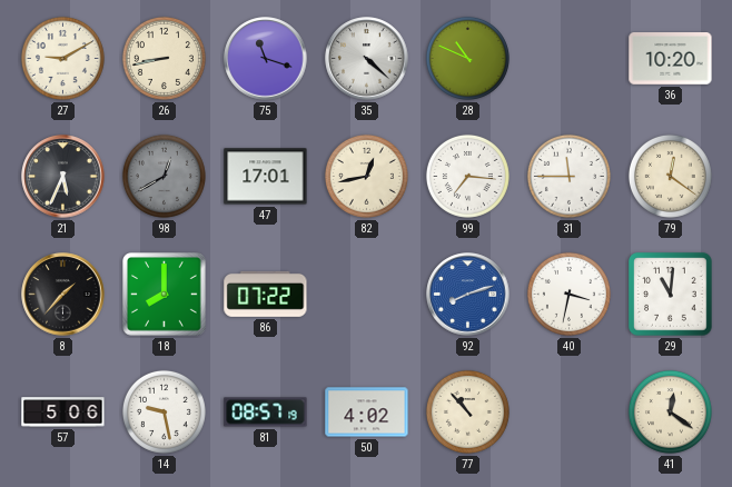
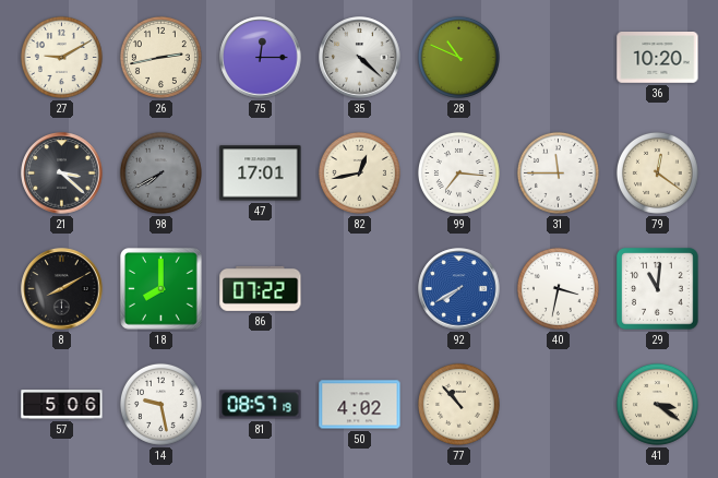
26: 8:43 -> 2:43 (160, 57)
75: 11:18 -> 12:15 (261, 58)
21: 5:34 -> 3:22 (62, 174)
98: 12:40 -> 7:40 (160, 172)
8: 1:37 -> 8:10 (62, 289)
92: 8:12 -> 7:40 (459, 289)
41: 12:21 -> 3:21 (657, 404)
